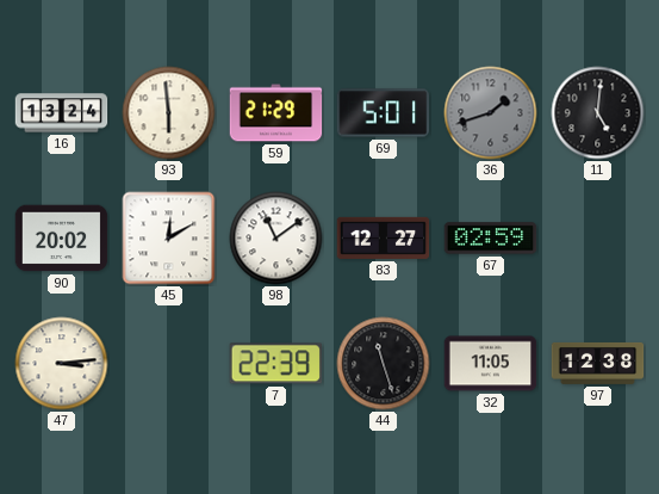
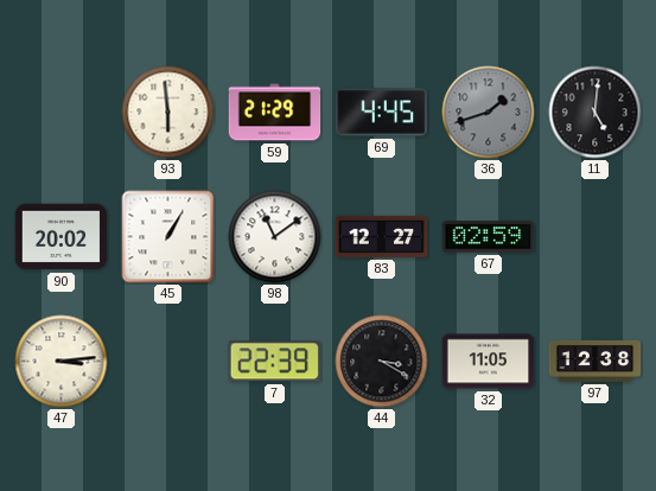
16: 13:24 -> none (62, 113)
69: 5:01 -> 4:45 (382, 113)
45: 12:10 -> 1:05 (168, 237)
44: 11:27 -> 3:20 (382, 362)
